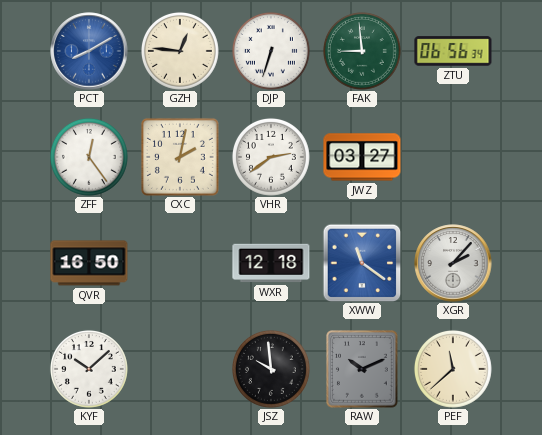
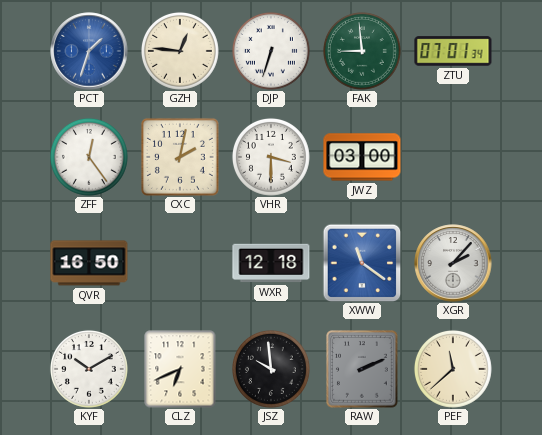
PCT: 8:10 -> 1:33 (89, 51)
ZTU: 06:56 -> 07:01 (453, 51)
VHR: 2:39 -> 3:30 (271, 157)
JWZ: 03:27 -> 03:00 (362, 157)
KYF: 10:08 -> 10:10 (89, 369)
CLZ: none -> 6:41 (180, 369)
RAW: 10:11 -> 2:11 (363, 369)
